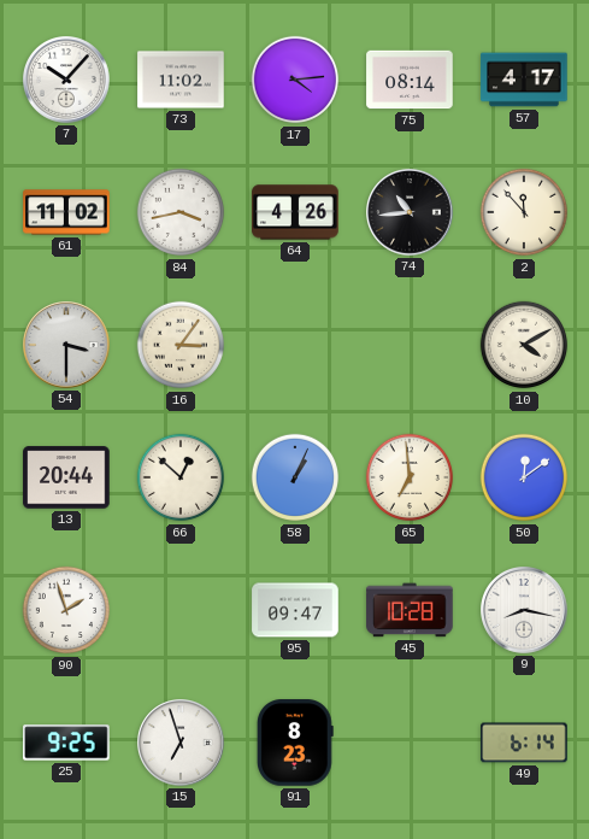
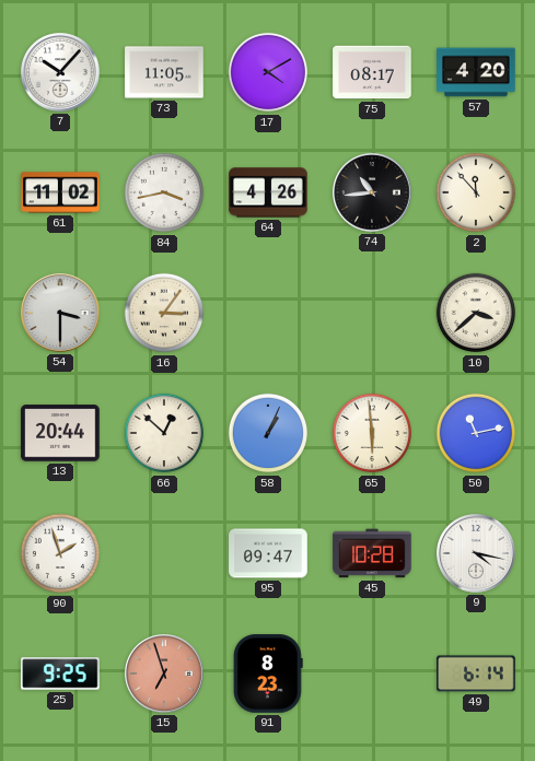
73: 11:02 -> 11:05 (164, 72)
17: 4:14 -> 4:10 (268, 72)
75: 08:14 -> 08:17 (372, 72)
57: 4:17 -> 4:20 (476, 72)
10: 4:10 -> 3:38 (476, 313)
65: 6:59 -> 5:59 (372, 433)
50: 12:09 -> 11:13 (476, 433)
9: 8:17 -> 4:17 (477, 554)
15 dial: white -> salmon (165, 675)
